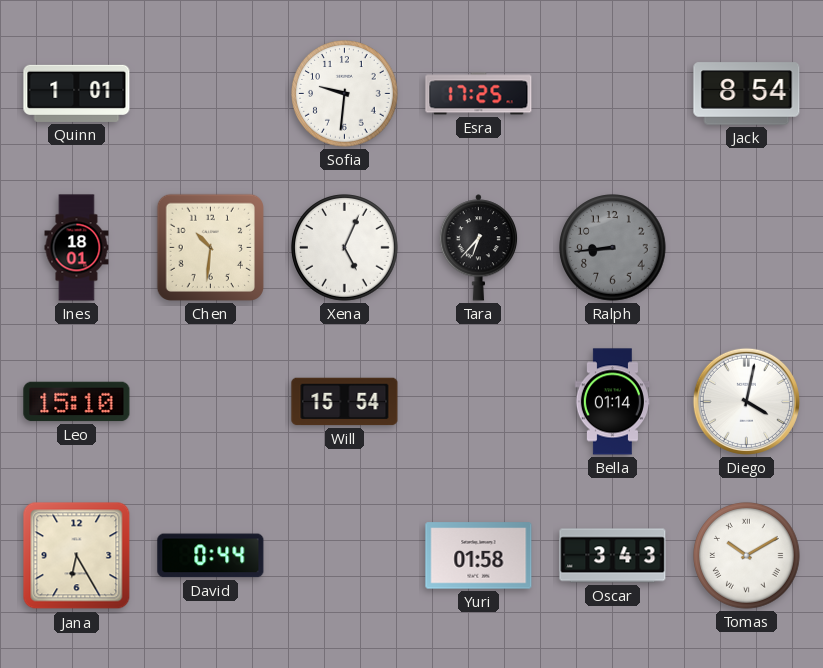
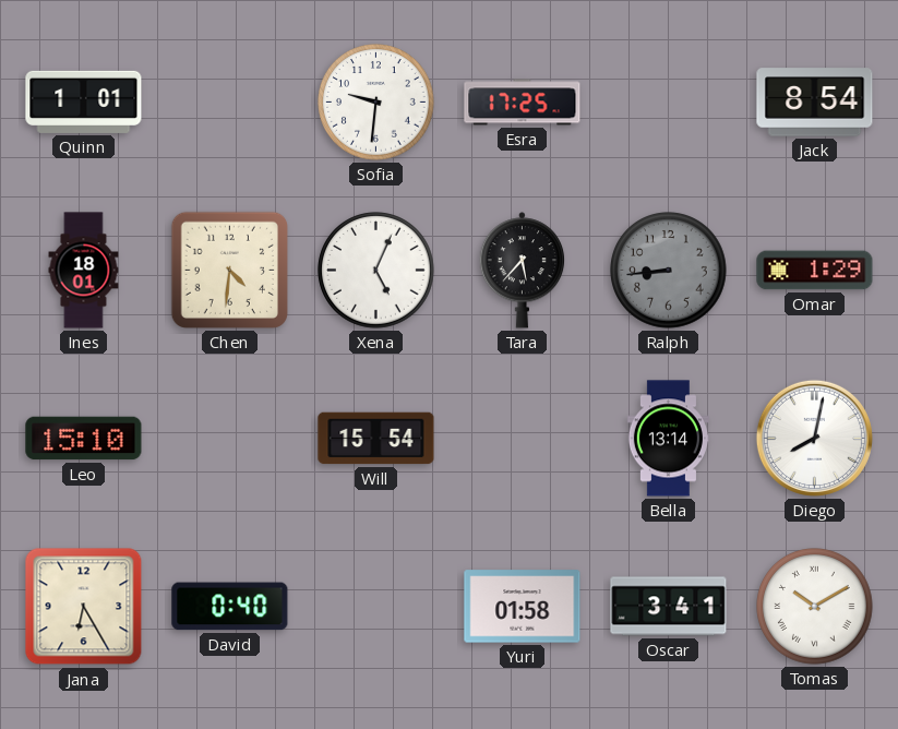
Chen: 10:31 -> 4:31 (229, 270)
Tara: 6:37 -> 5:37 (523, 271)
Omar: none -> 1:29 (815, 271)
Bella: 01:14 -> 13:14 (668, 439)
Diego: 4:02 -> 8:02 (814, 438)
David: 0:44 -> 0:40 (230, 607)
Oscar: 3:43 -> 3:41 (669, 607)
